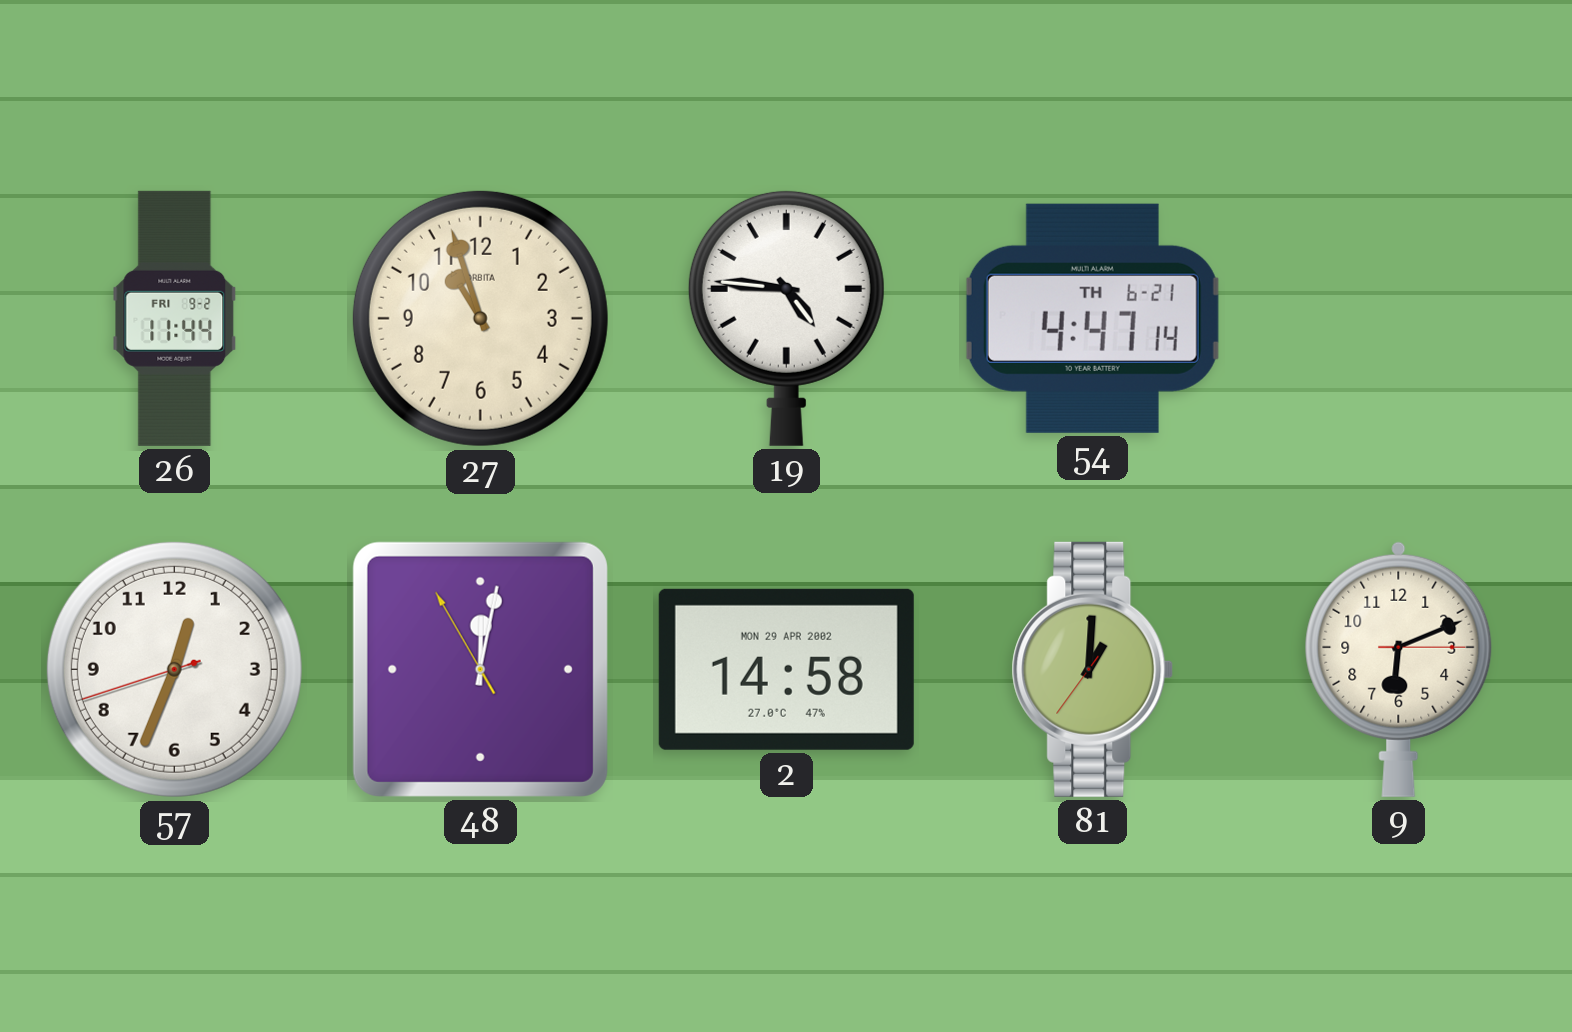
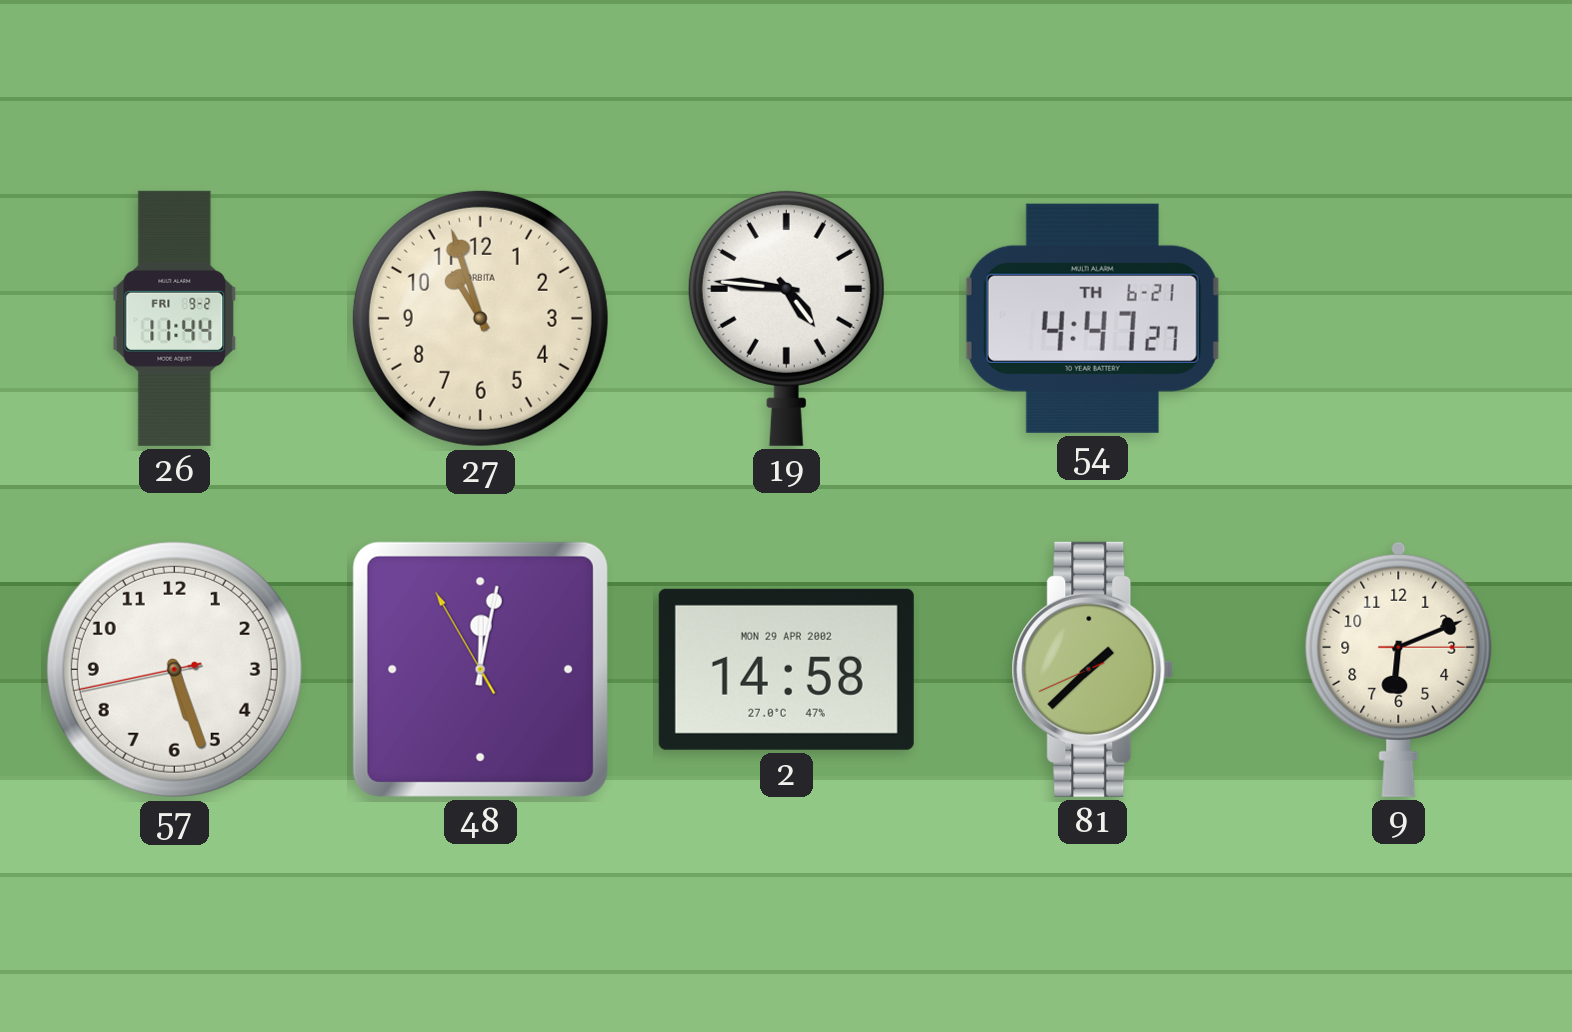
54: 4:47:14 -> 4:47:27 (1092, 318)
57: 12:33 -> 5:26 (174, 669)
81: 1:00 -> 1:37 (1093, 669)
